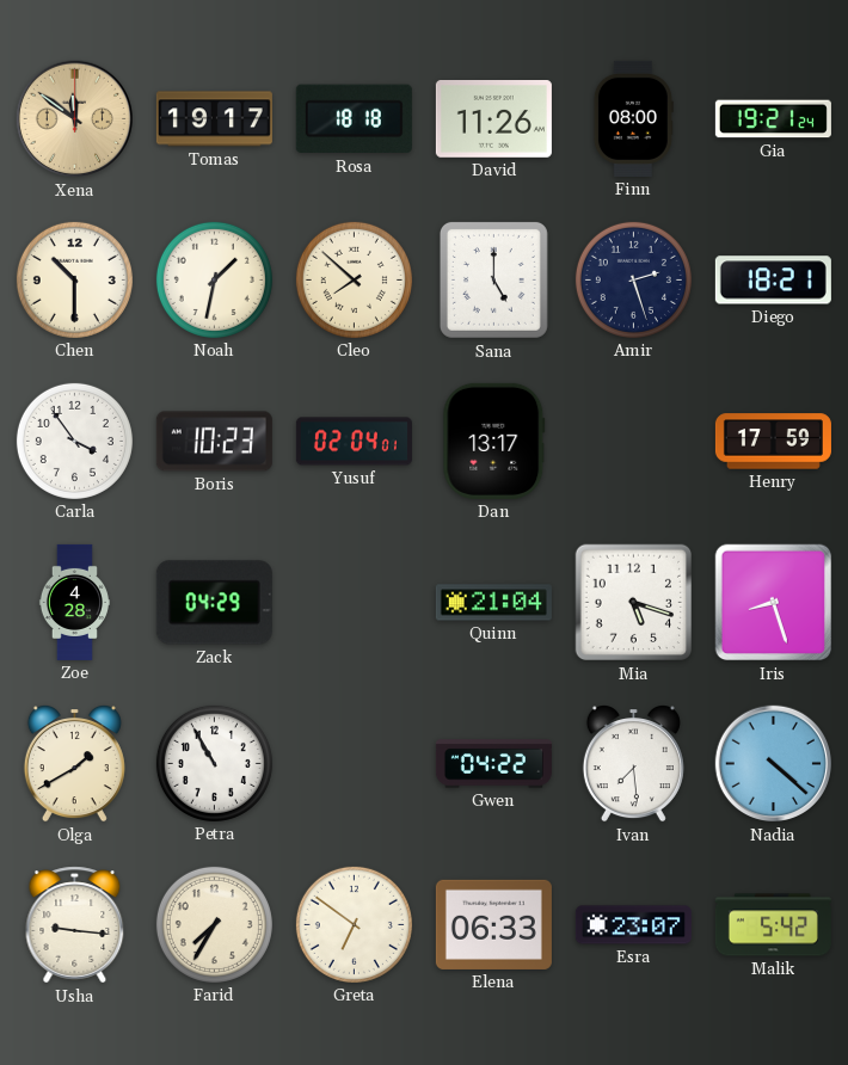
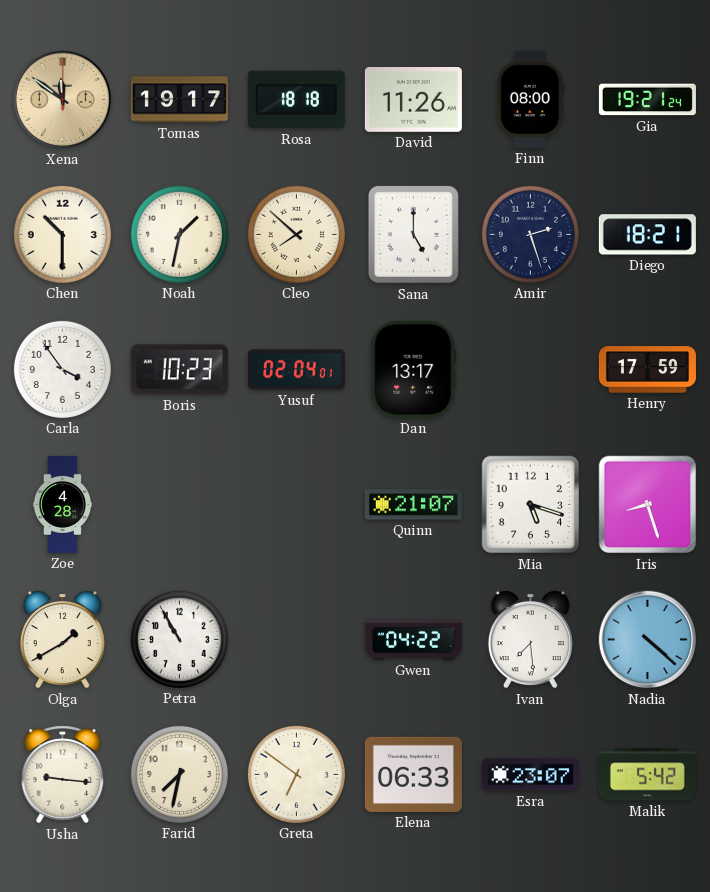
Zack: 04:29 -> none (214, 603)
Quinn: 21:04 -> 21:07 (413, 505)
Farid: 7:35 -> 7:32 (179, 774)
